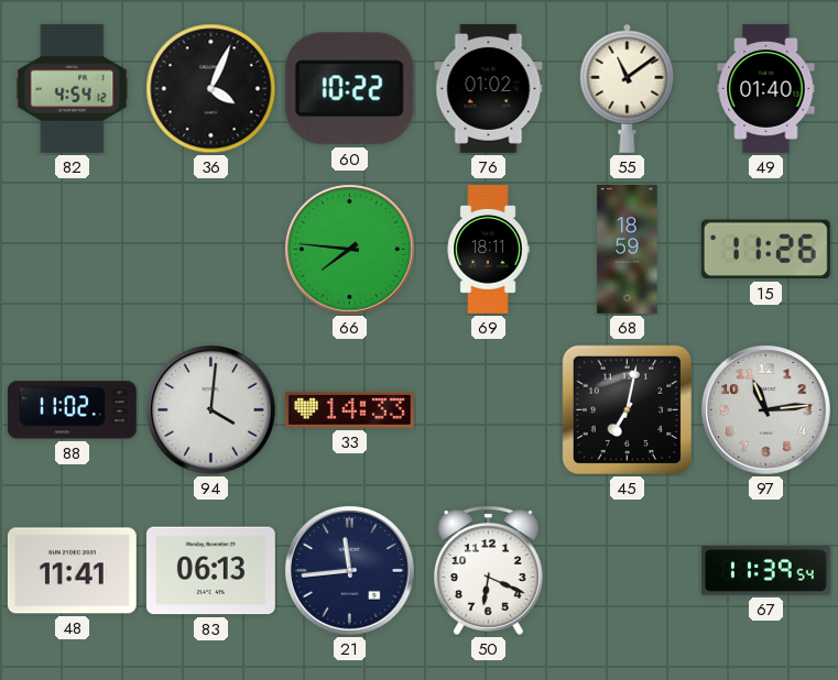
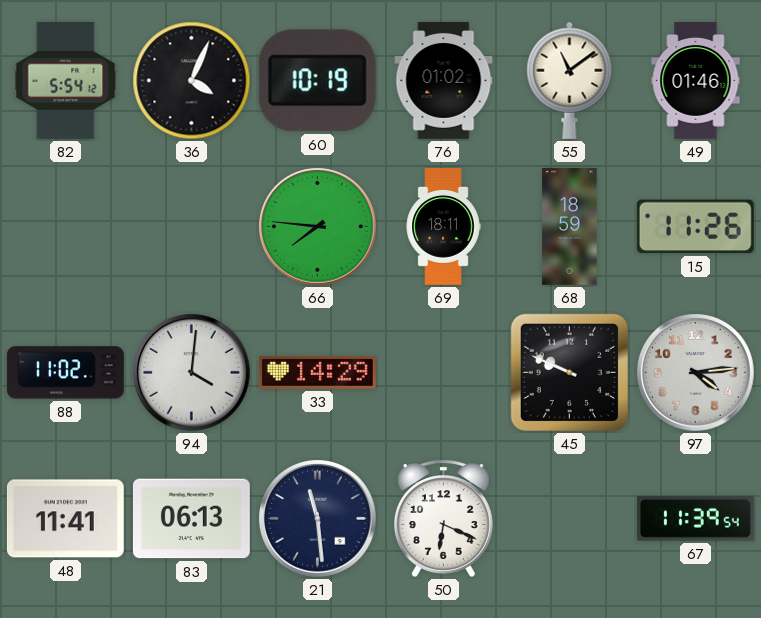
82: 4:54 -> 5:54 (66, 80)
60: 10:22 -> 10:19 (317, 81)
49: 01:40 -> 01:46 (696, 81)
33: 14:33 -> 14:29 (317, 372)
45: 7:02 -> 9:49 (569, 372)
97: 11:14 -> 4:14 (696, 373)
21: 11:44 -> 11:29 (318, 519)
